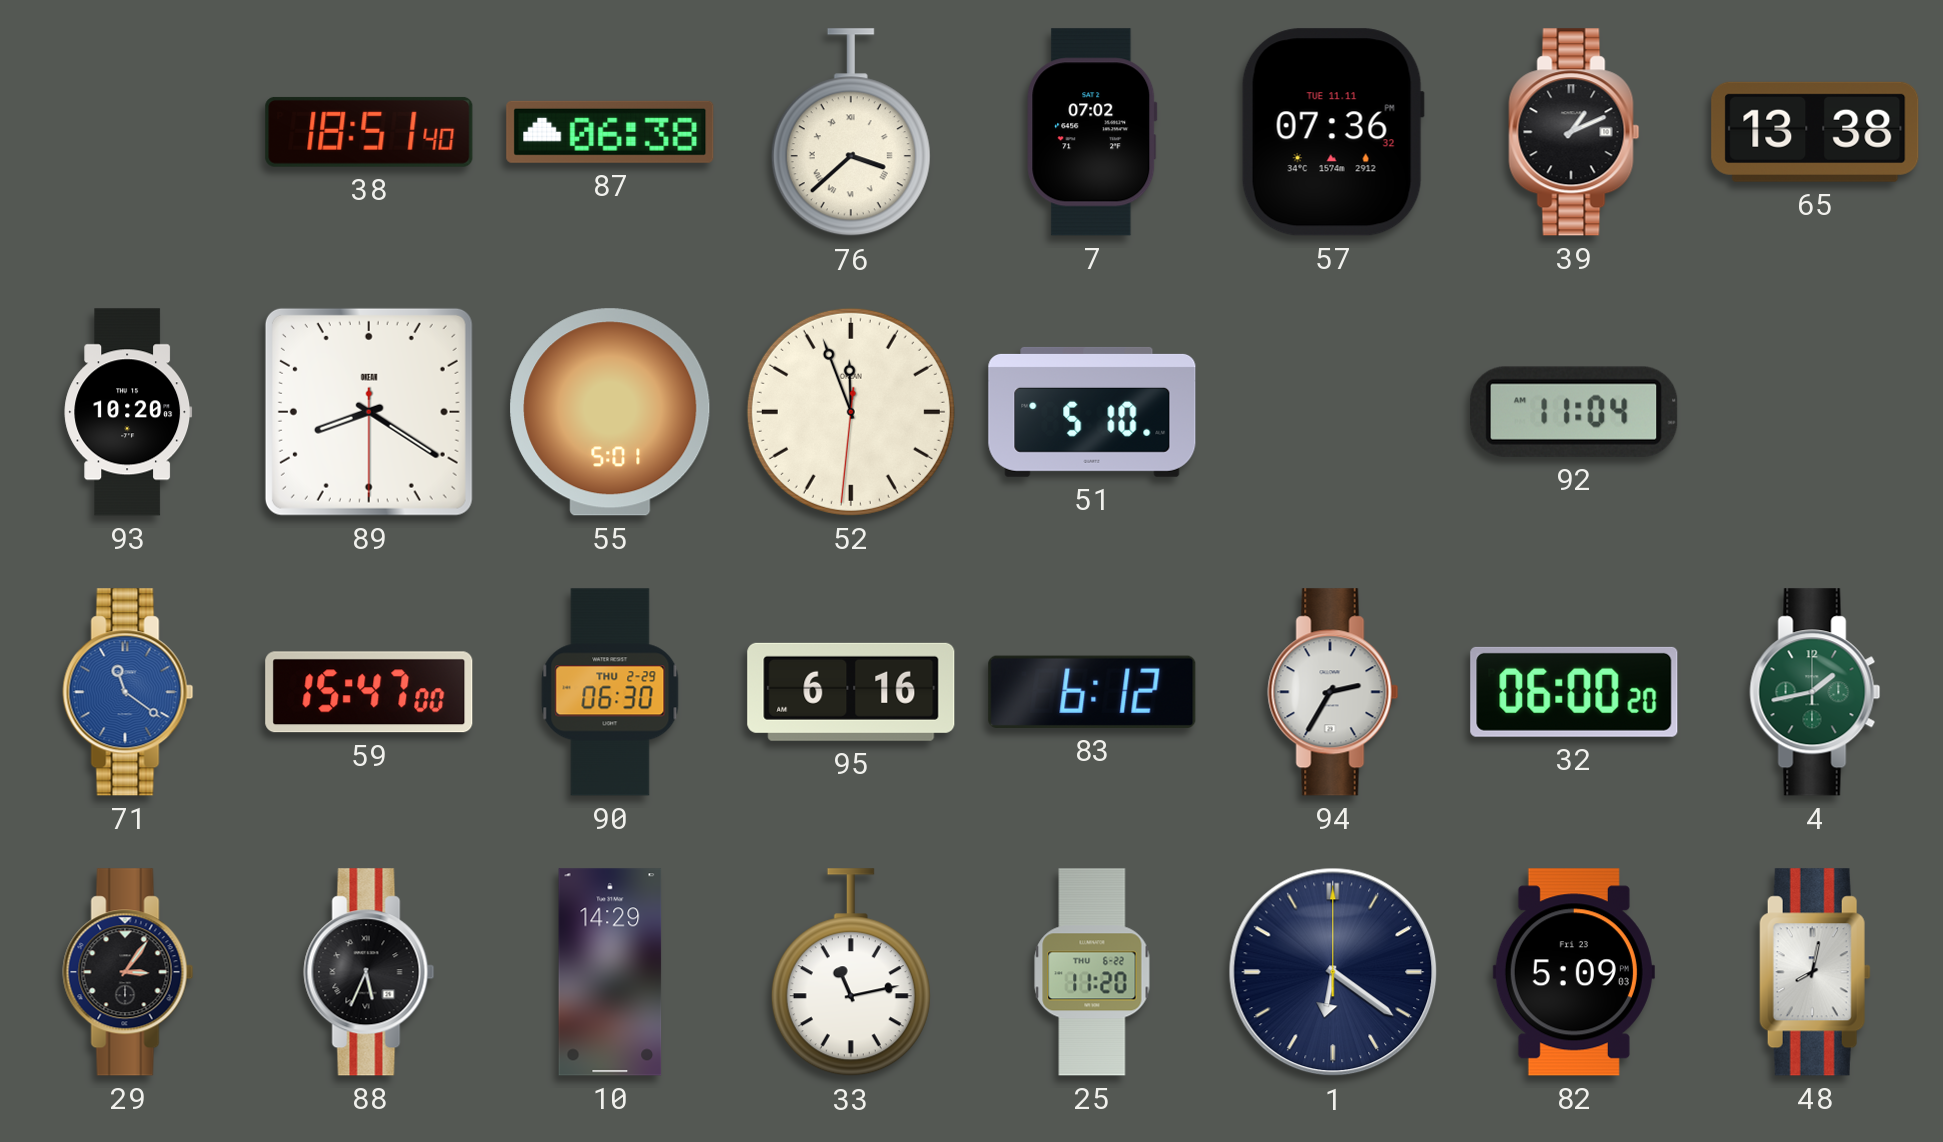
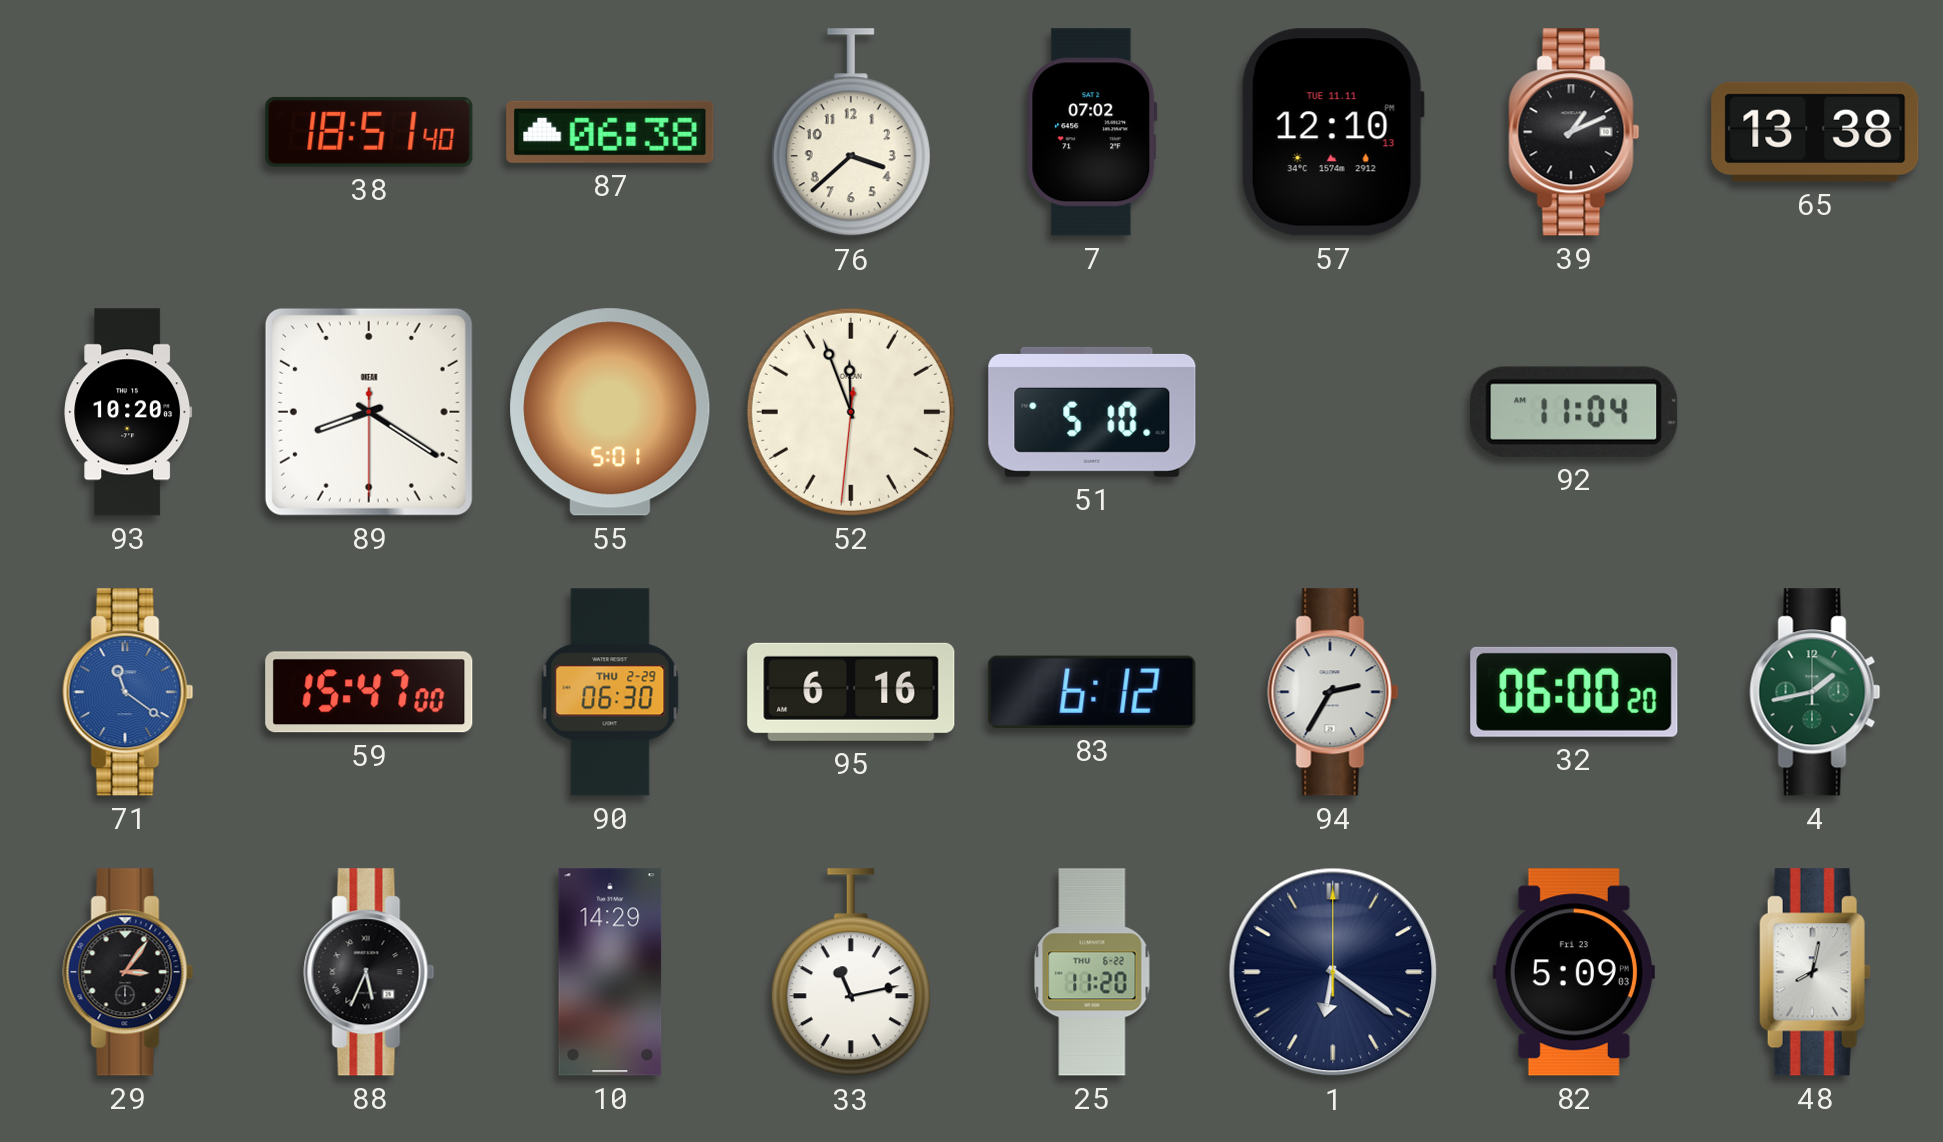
76 numerals: Roman -> Arabic (851, 133)
57: 07:36 -> 12:10 (1333, 132)
